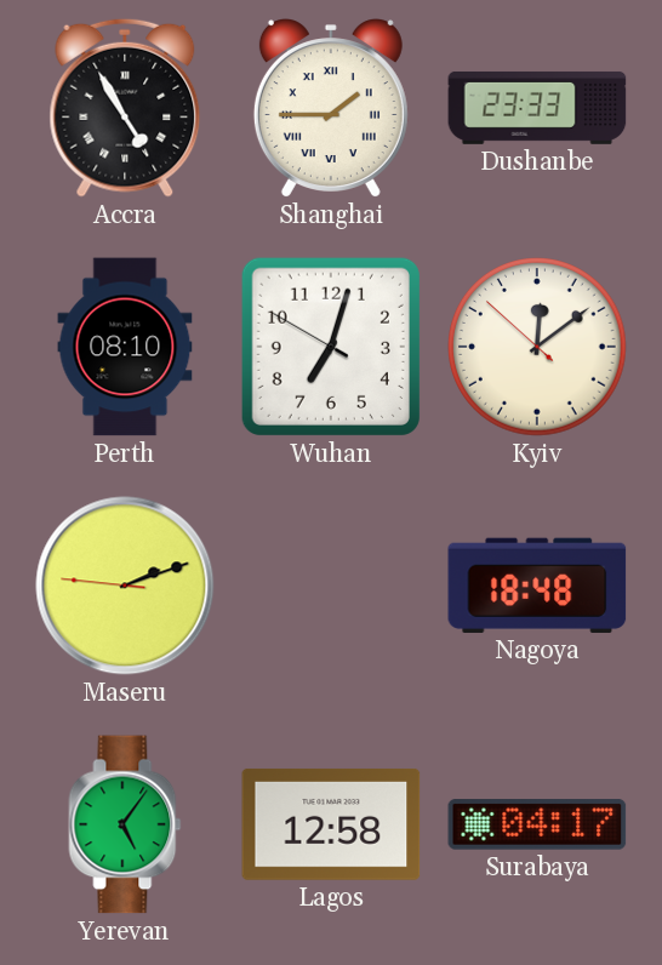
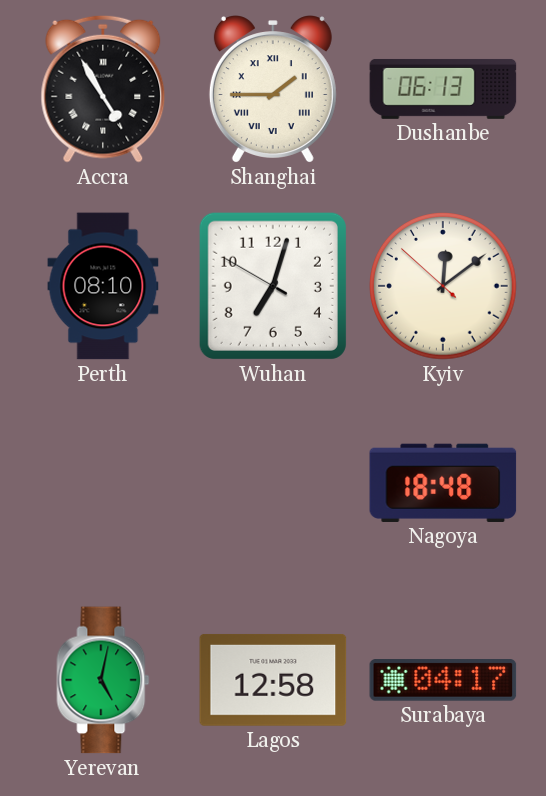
Dushanbe: 23:33 -> 06:13 (443, 89)
Maseru: 2:11 -> none (125, 586)
Yerevan: 5:06 -> 5:02 (103, 680)
